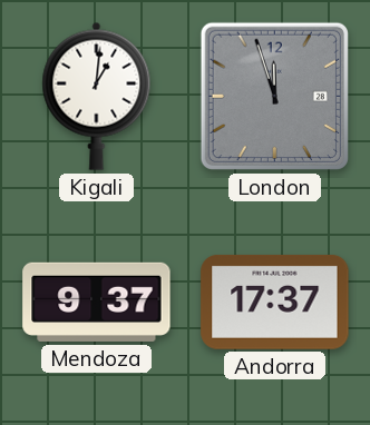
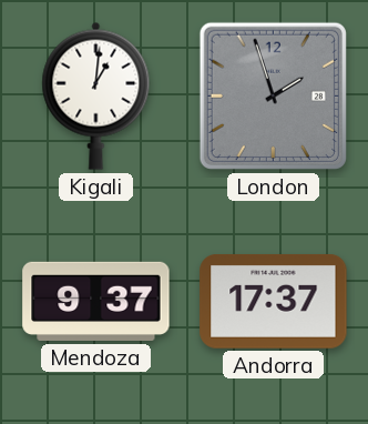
London: 11:57 -> 1:57 (273, 95)
